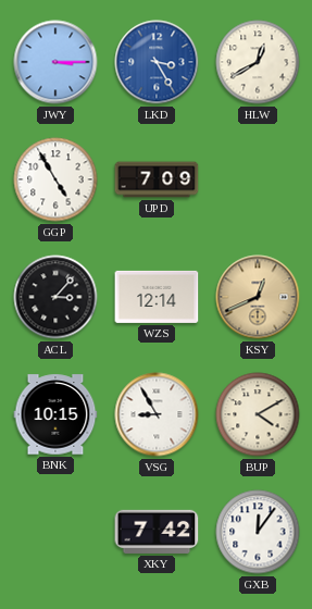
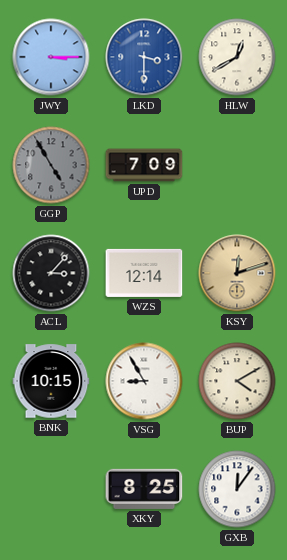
LKD: 3:25 -> 3:30 (144, 57)
GGP dial: white -> grey (51, 165)
KSY: 12:41 -> 12:12 (237, 273)
XKY: 7:42 -> 8:25 (144, 489)
